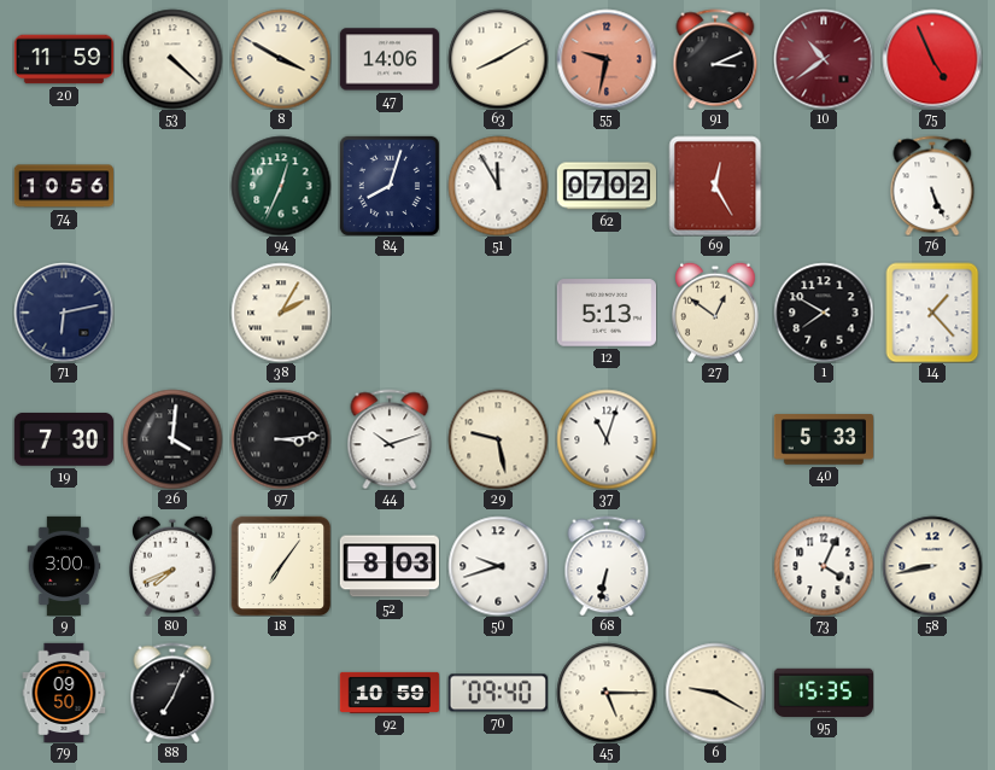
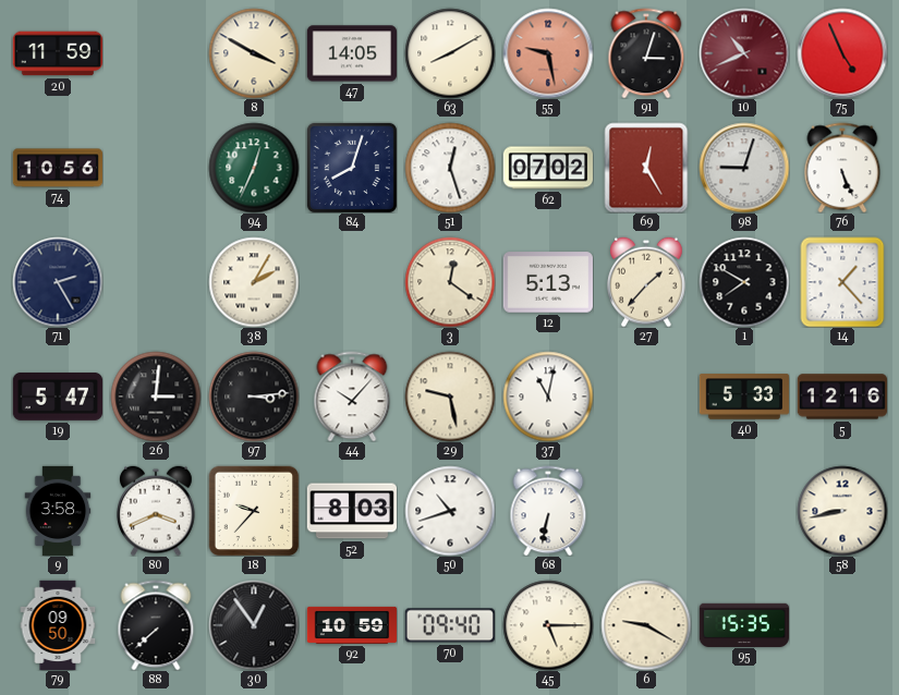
53: 4:22 -> none (172, 59)
47: 14:06 -> 14:05 (351, 53)
55: 9:32 -> 9:28 (548, 53)
91: 3:11 -> 3:03 (646, 53)
10: 10:39 -> 10:41 (744, 53)
51: 11:55 -> 12:27 (450, 168)
98: none -> 9:03 (744, 168)
71: 6:13 -> 2:25 (58, 282)
3: none -> 12:21 (450, 282)
27: 12:51 -> 1:37 (646, 282)
19: 7:30 -> 5:47 (57, 397)
26: 4:01 -> 3:01 (156, 397)
44: 10:12 -> 10:07 (352, 397)
37: 11:03 -> 11:02 (548, 397)
5: none -> 12:16 (841, 397)
9: 3:00 -> 3:58 (58, 511)
80: 7:41 -> 3:41 (156, 511)
18: 7:06 -> 9:37 (254, 511)
50: 9:42 -> 10:42 (450, 511)
73: 4:04 -> none (824, 566)
88: 7:04 -> 7:38 (156, 625)
30: none -> 12:54 (254, 625)
